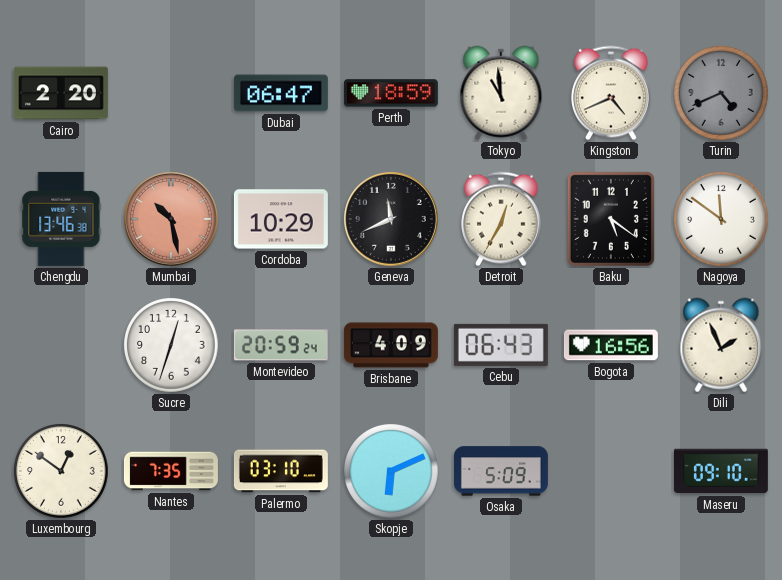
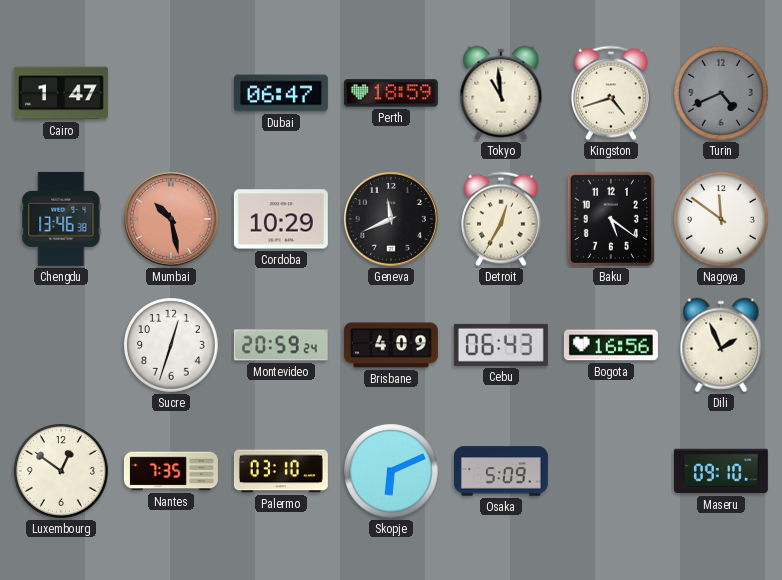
Cairo: 2:20 -> 1:47 (61, 93)
Kingston: 4:41 -> 4:42 (612, 93)
